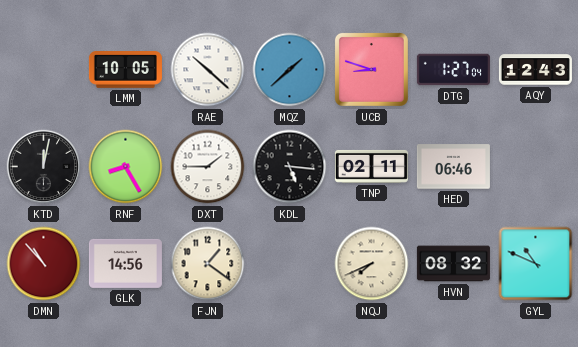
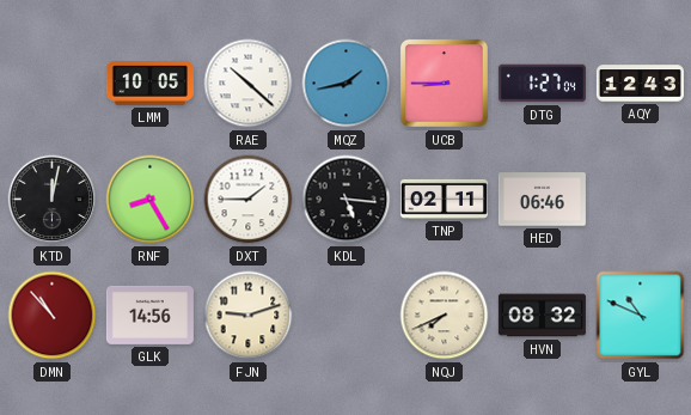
MQZ: 1:38 -> 1:43 (347, 84)
UCB: 8:48 -> 8:45 (444, 83)
FJN: 1:21 -> 9:12 (249, 316)
